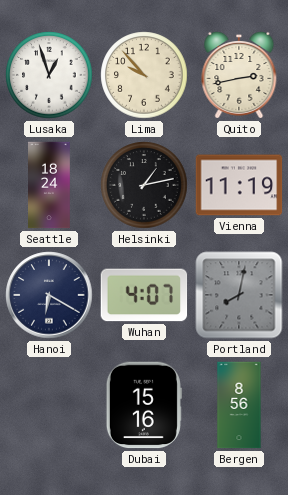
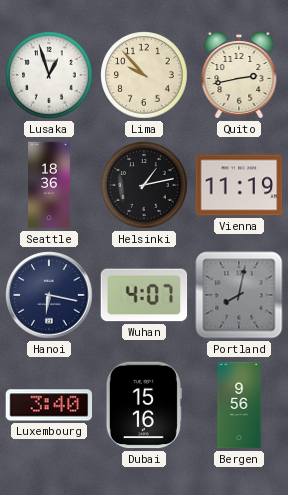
Seattle: 18:24 -> 18:36 (50, 185)
Hanoi: 6:20 -> 6:17 (49, 295)
Luxembourg: none -> 3:40 (49, 405)
Bergen: 8:56 -> 9:56 (239, 405)
